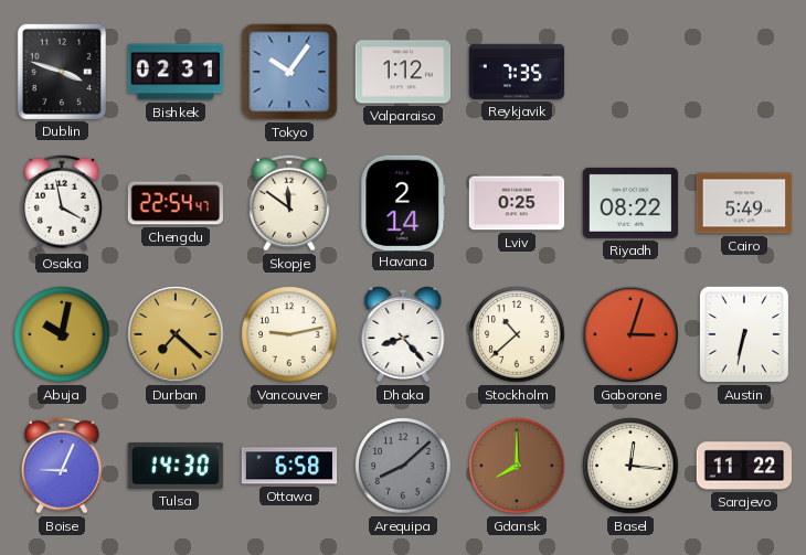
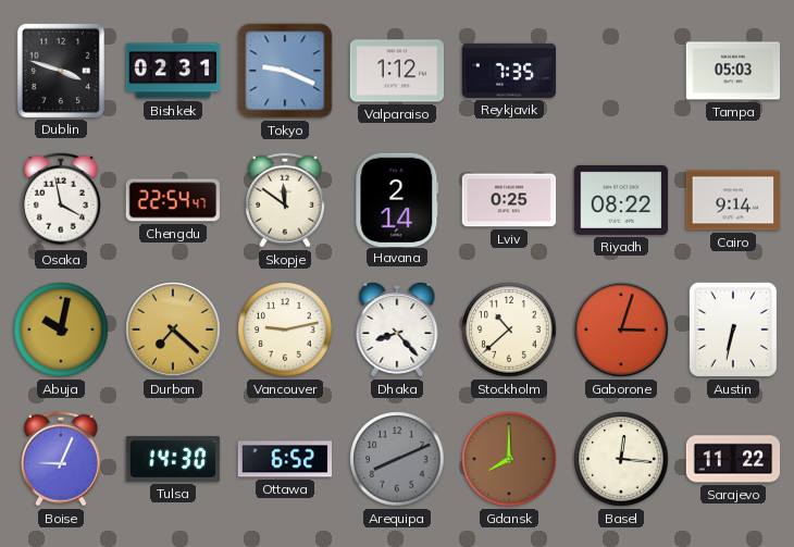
Tokyo: 10:06 -> 9:19 (285, 71)
Tampa: none -> 05:03 (733, 71)
Cairo: 5:49 -> 9:14 (733, 200)
Ottawa: 6:58 -> 6:52 (285, 459)
Arequipa: 8:08 -> 8:11 (397, 459)
